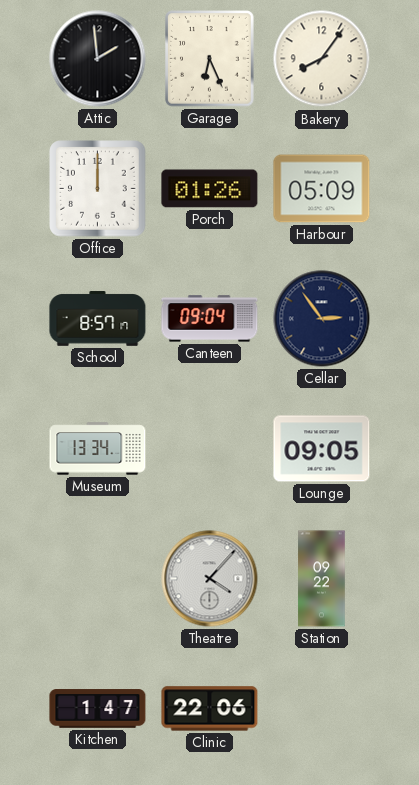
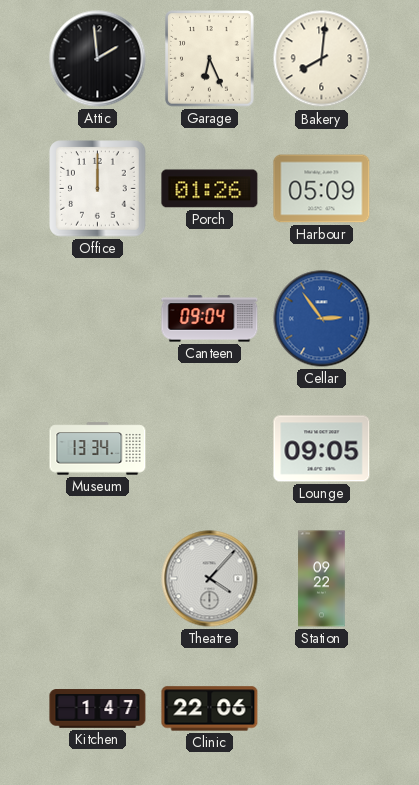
Bakery: 8:06 -> 8:01 (322, 59)
School: 8:57 -> none (98, 319)
Cellar dial: navy -> blue (322, 319)
